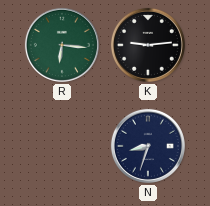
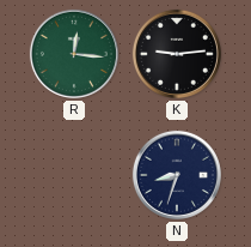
R: 6:16 -> 12:16 (74, 54)
